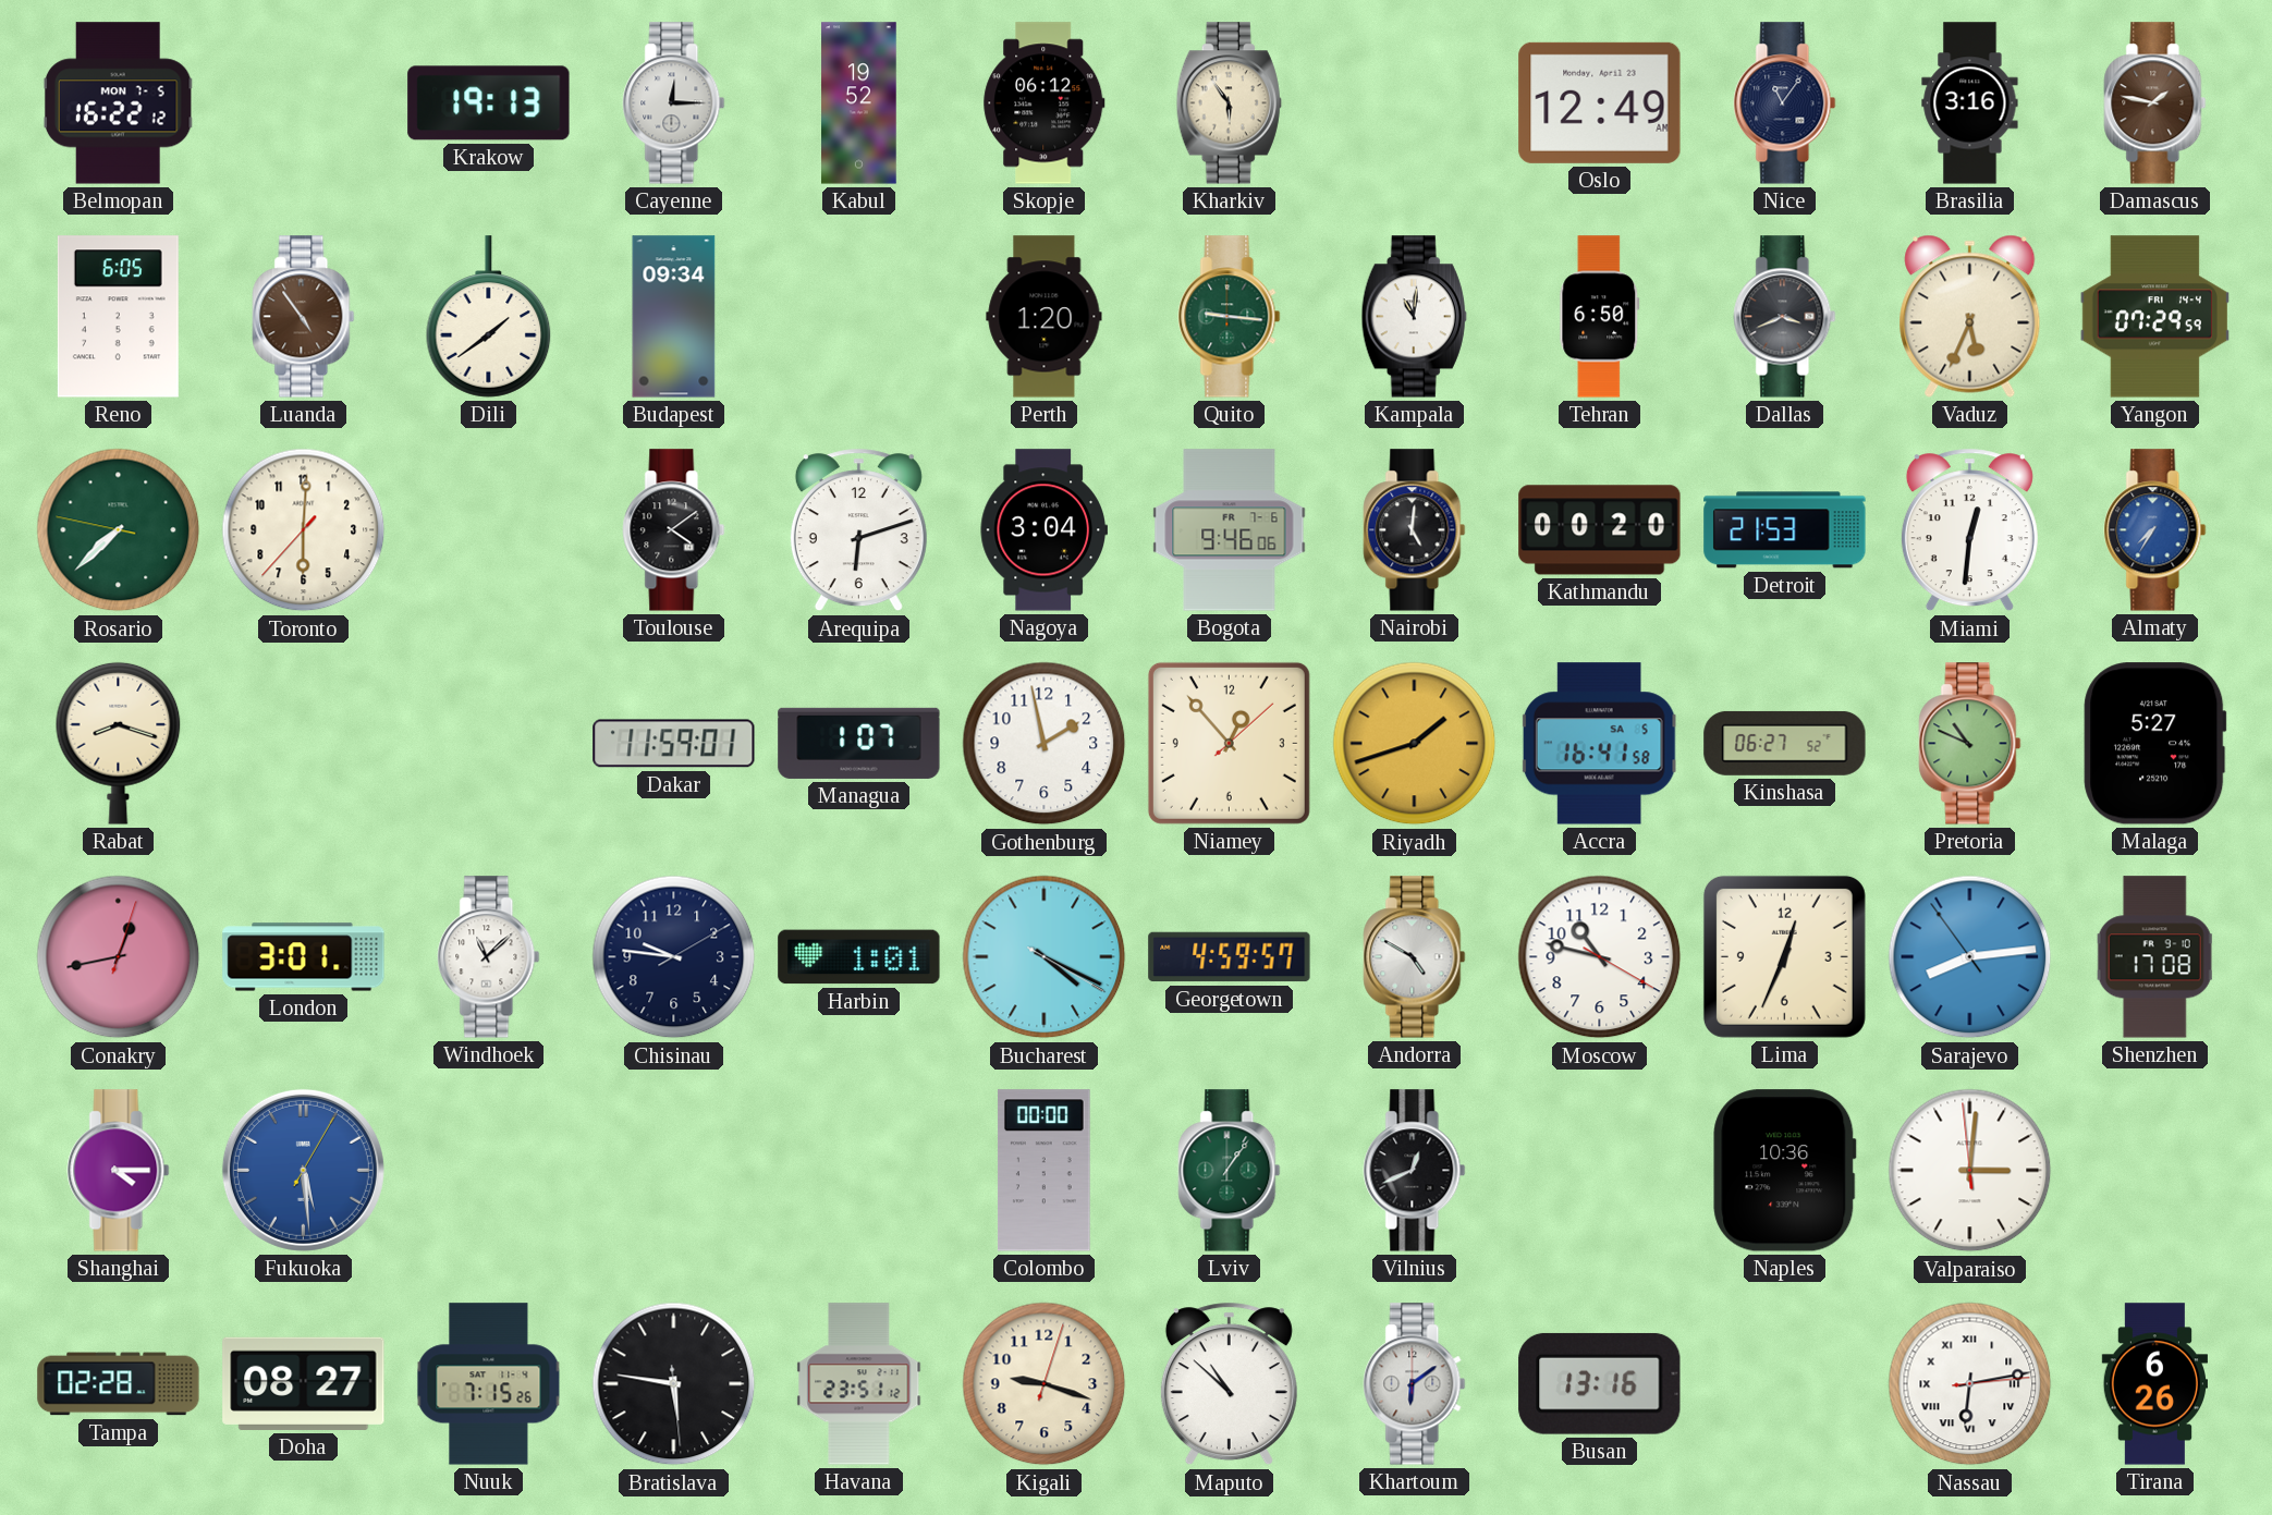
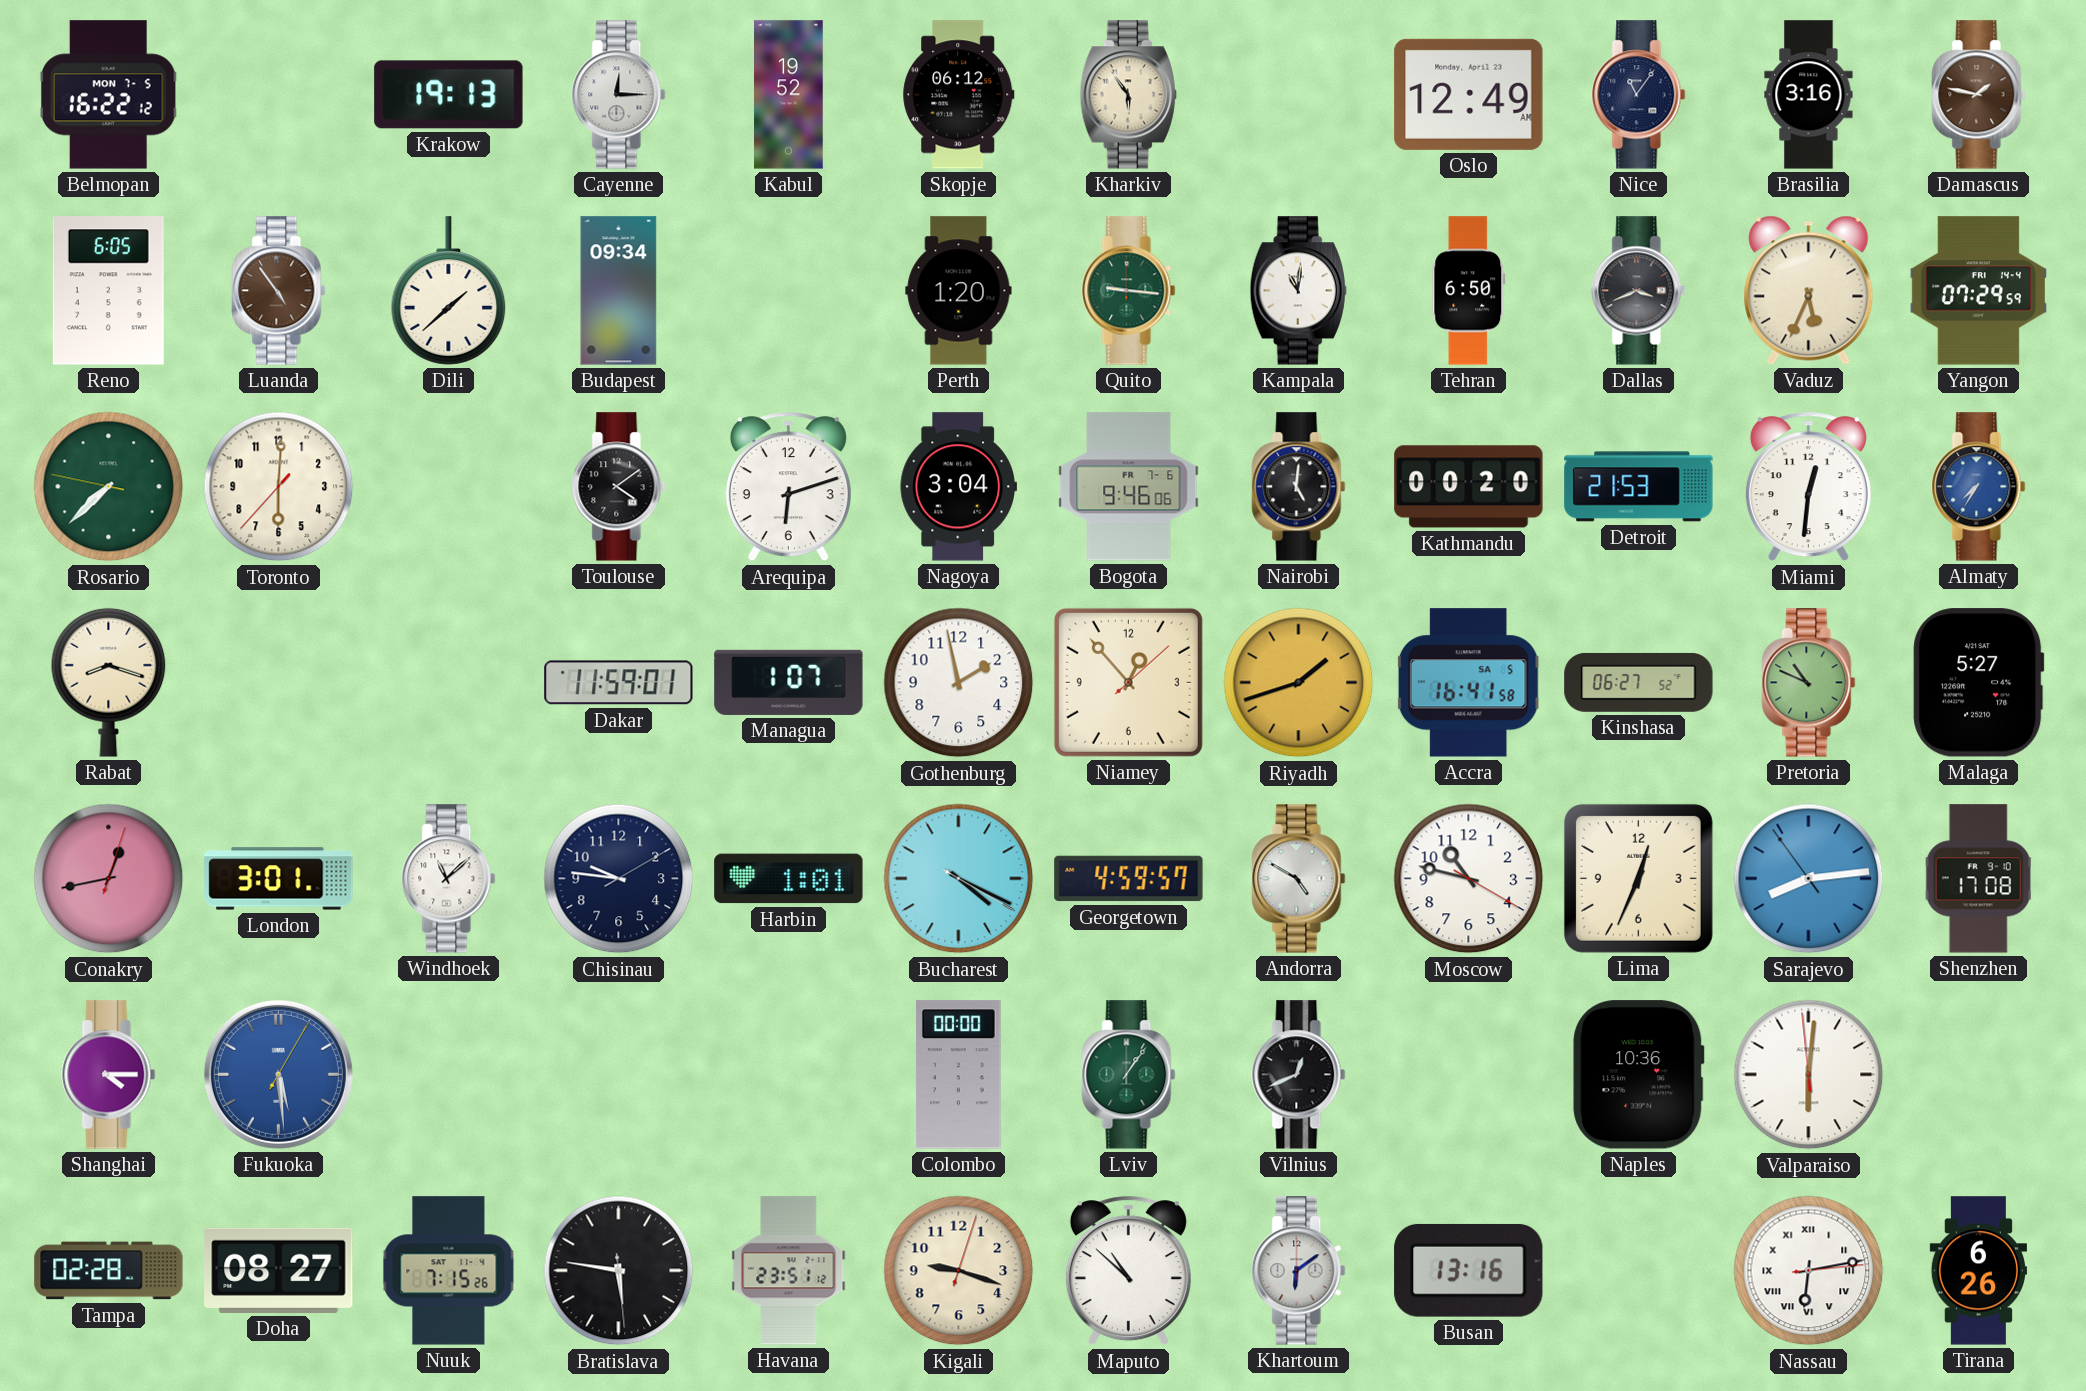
Dili: 1:39 -> 1:38 (449, 291)
Valparaiso: 3:00 -> 6:00 (1809, 1075)
